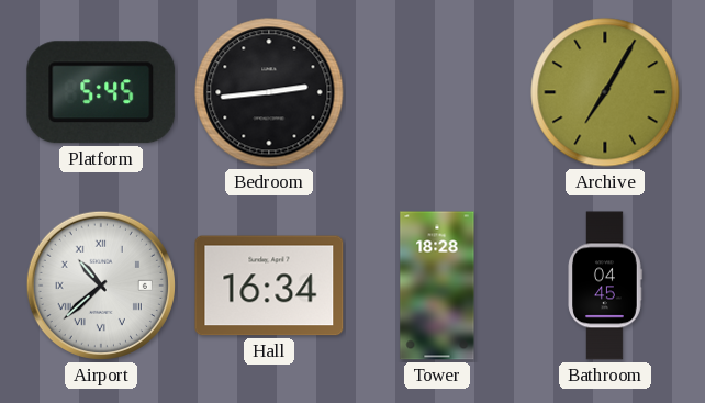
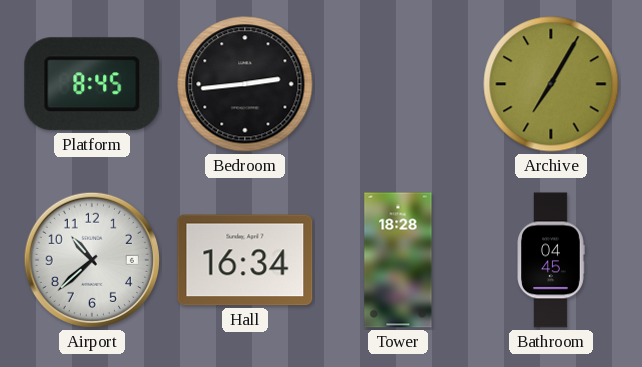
Platform: 5:45 -> 8:45 (92, 84)
Airport numerals: Roman -> Arabic (92, 260)
